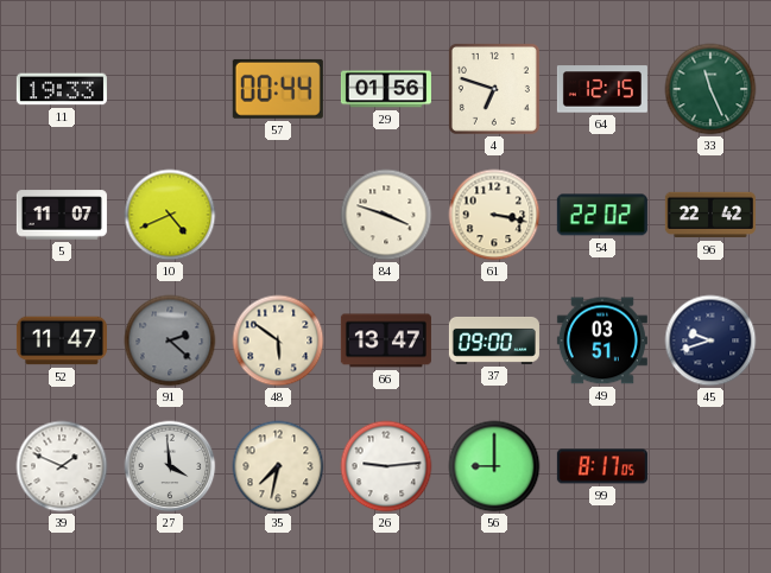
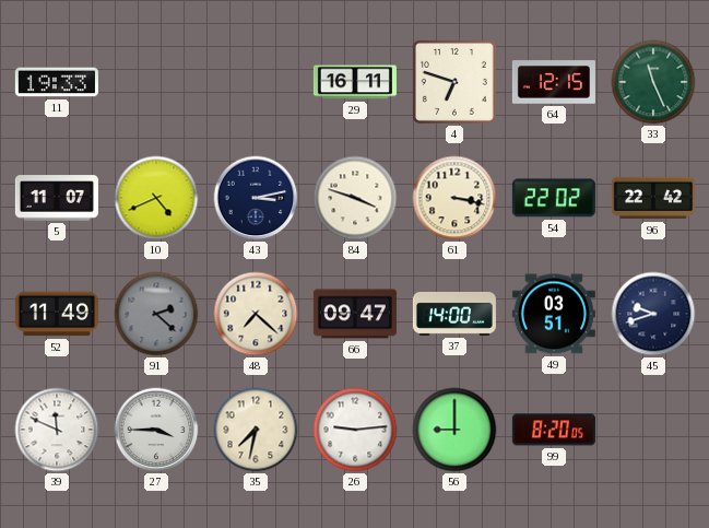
57: 00:44 -> none (278, 89)
29: 01:56 -> 16:11 (355, 82)
43: none -> 3:13 (256, 198)
52: 11:47 -> 11:49 (57, 314)
48: 5:51 -> 7:22 (256, 314)
66: 13:47 -> 09:47 (355, 314)
37: 09:00 -> 14:00 (454, 314)
39: 1:49 -> 11:49 (57, 430)
27: 3:59 -> 3:45 (156, 430)
99: 8:17 -> 8:20 (554, 430)
